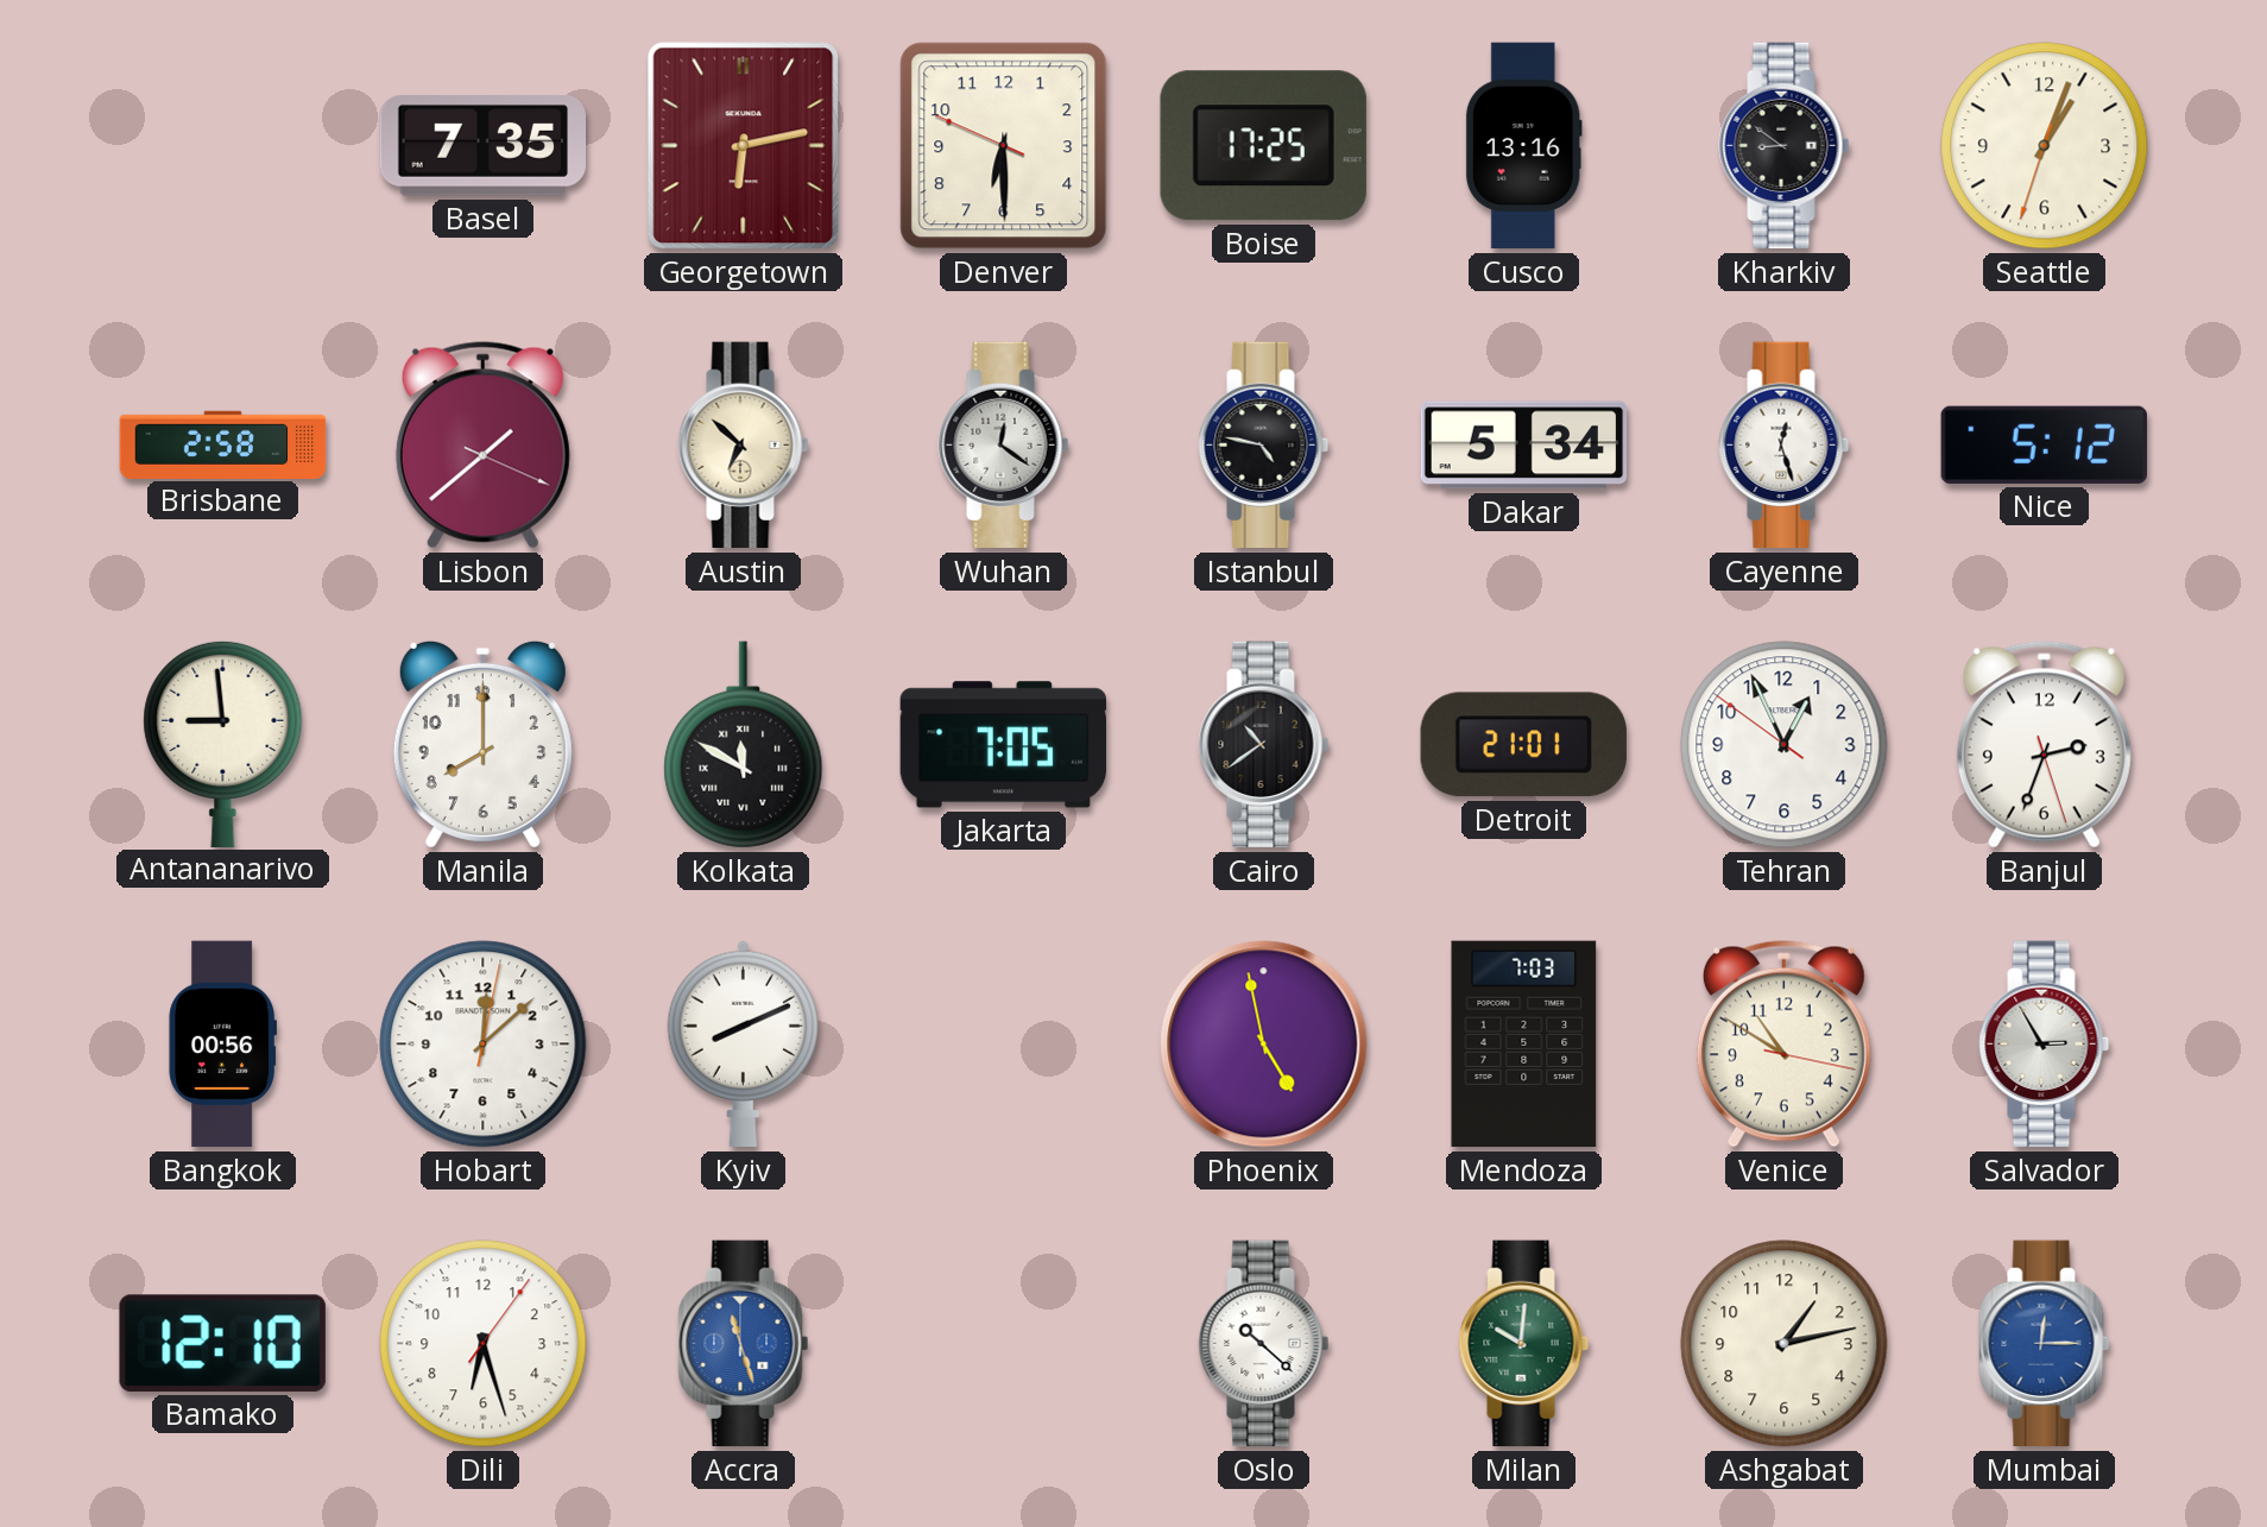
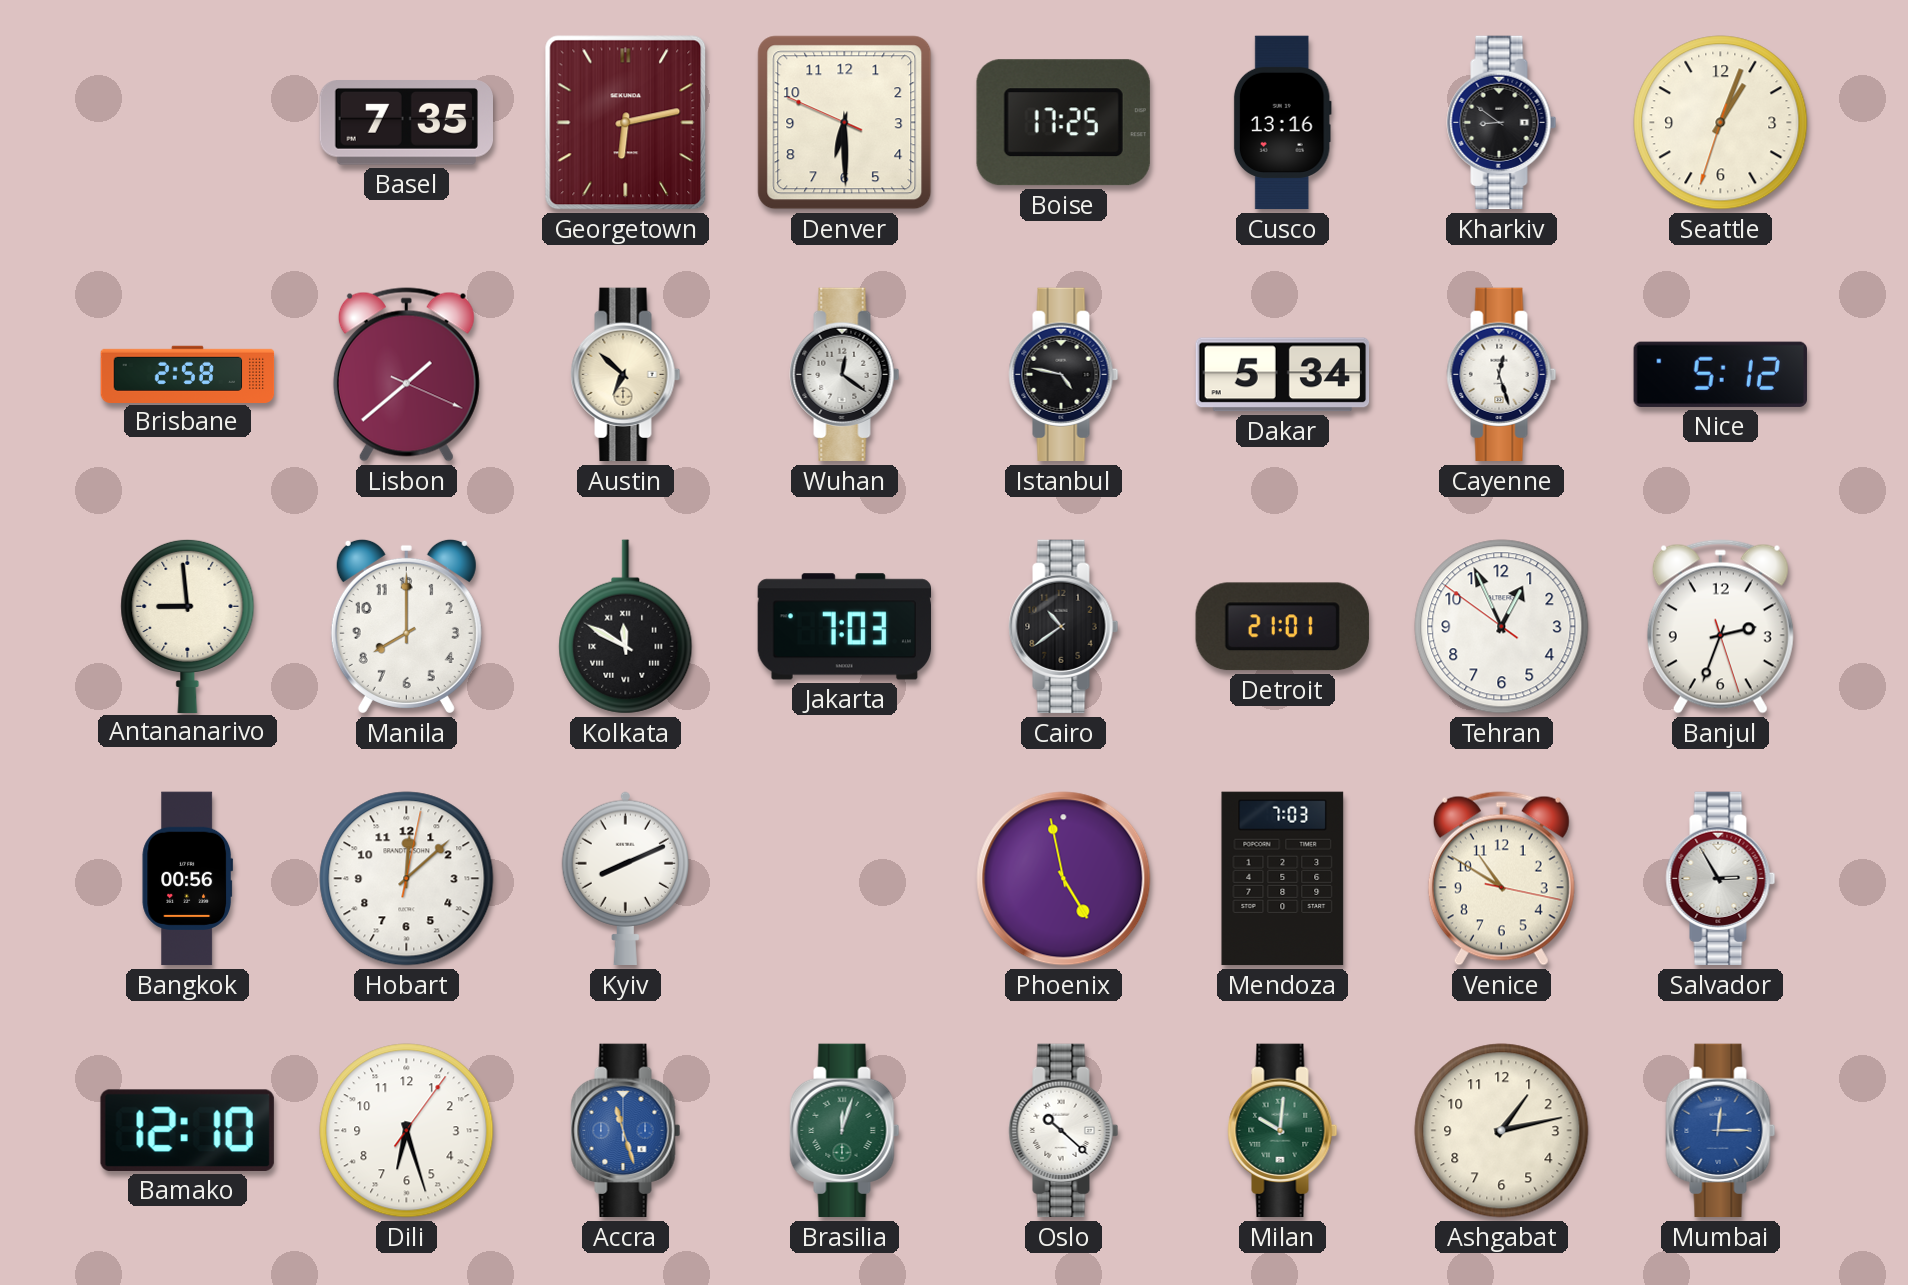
Jakarta: 7:05 -> 7:03 (844, 627)
Brasilia: none -> 12:03 (845, 1131)
